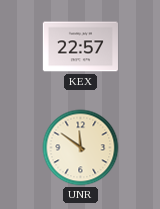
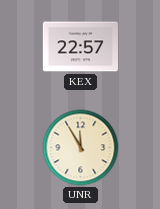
UNR: 11:51 -> 11:55 (81, 148)
